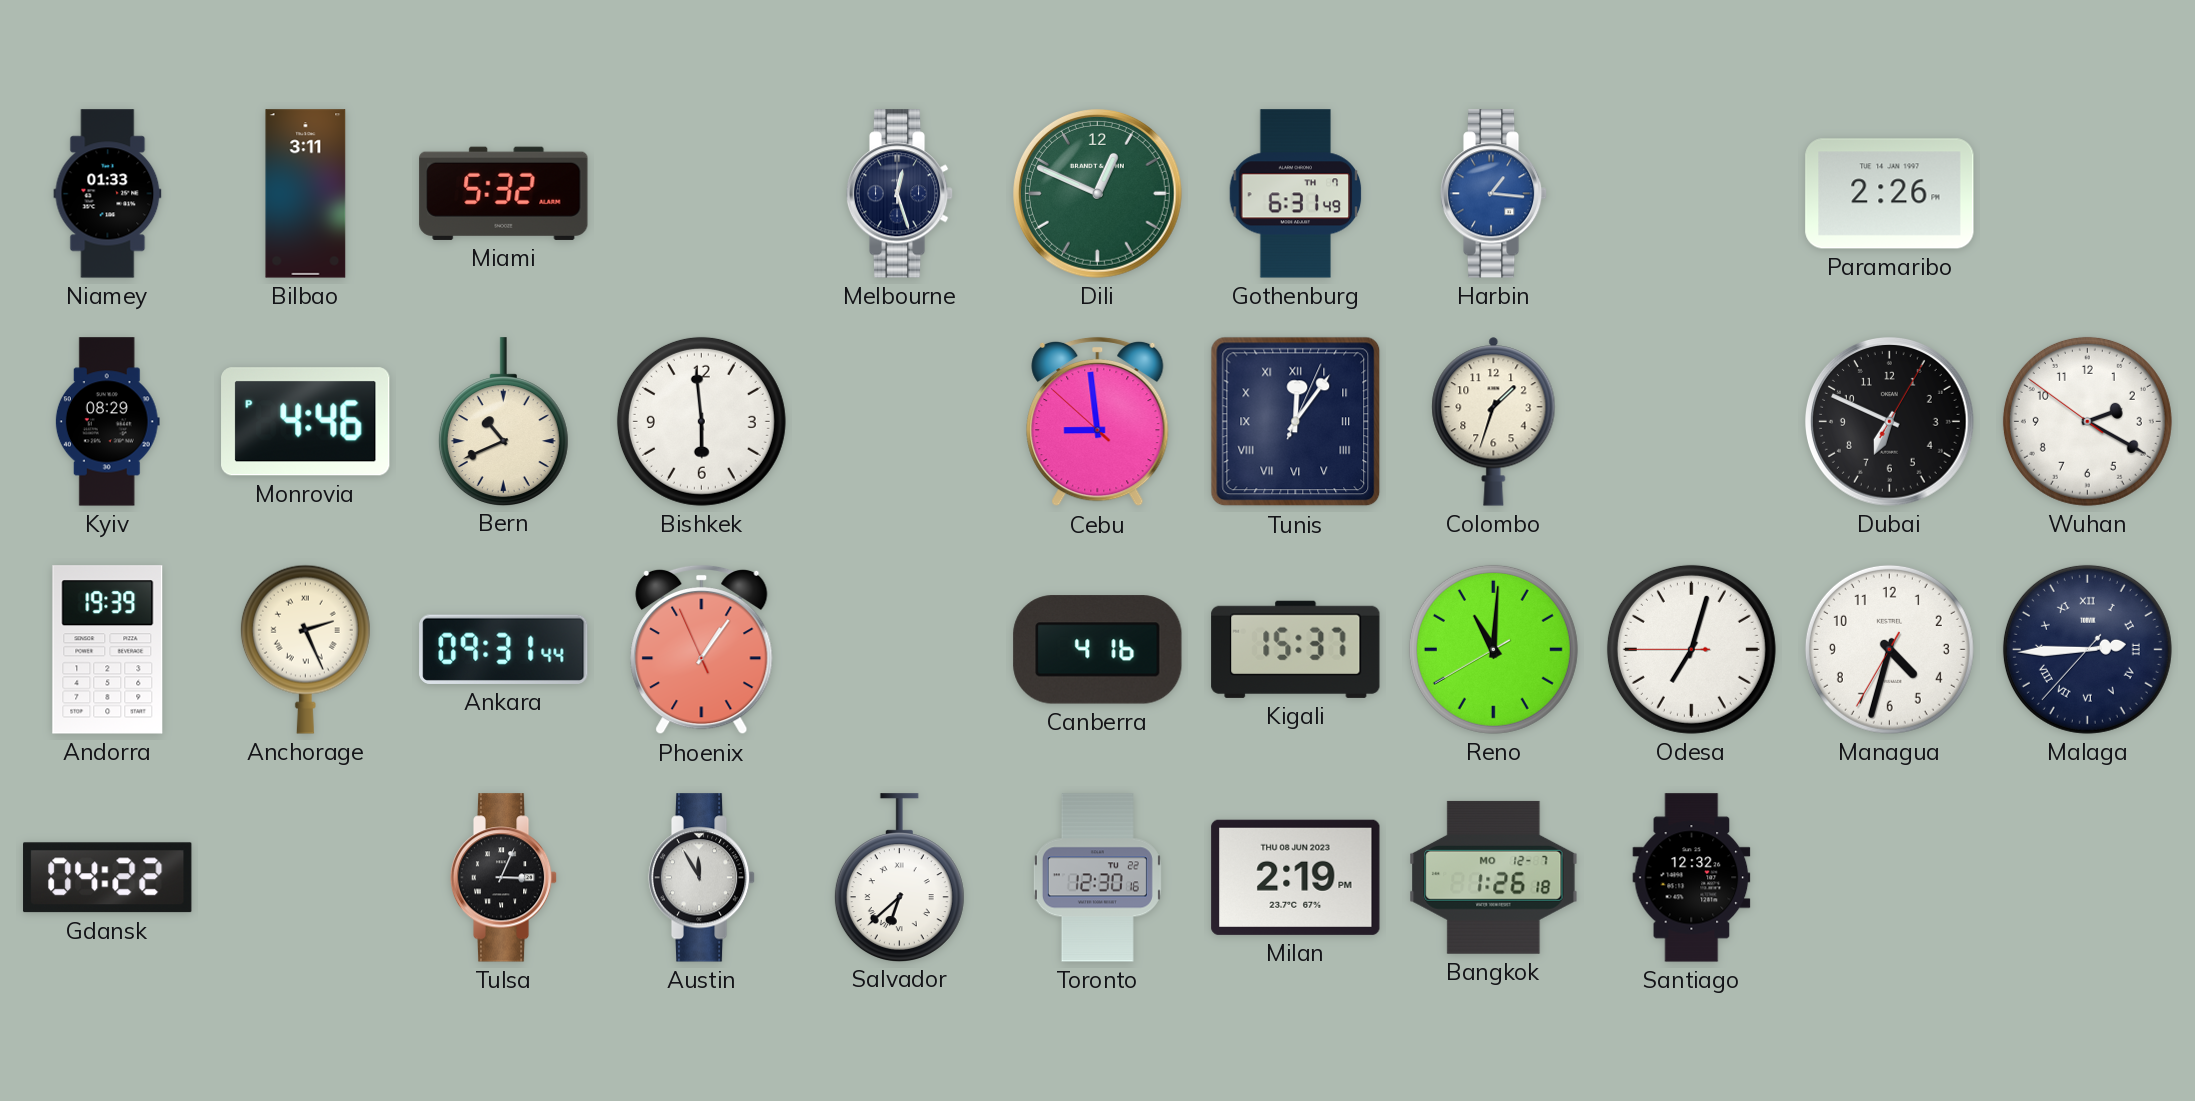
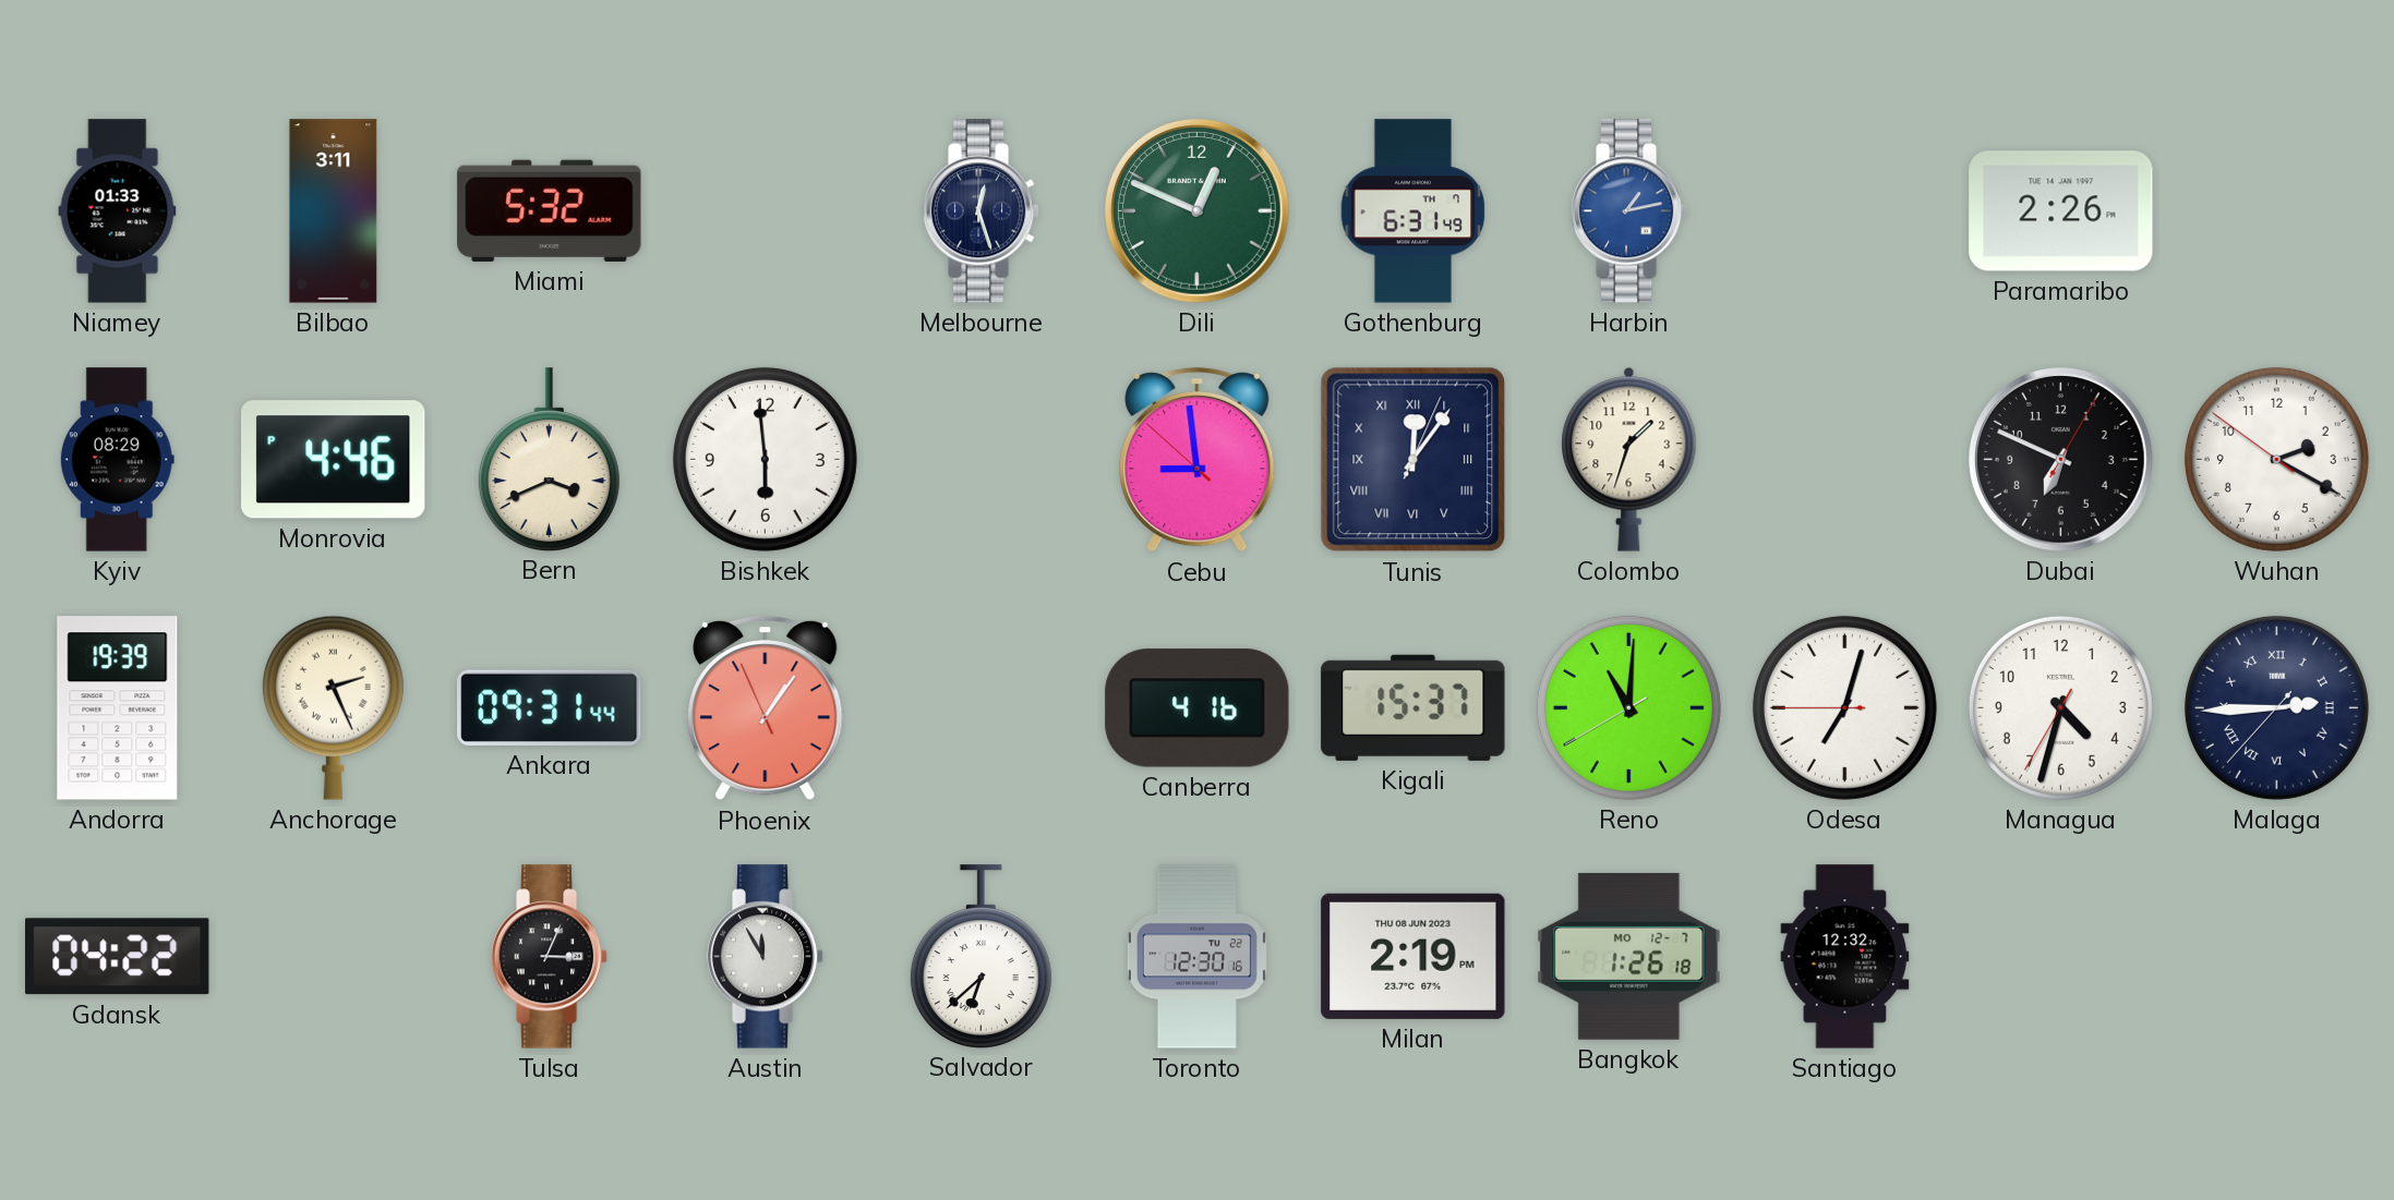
Harbin: 1:16 -> 1:13 (1629, 211)
Bern: 10:41 -> 3:41 (549, 459)
